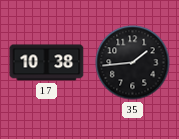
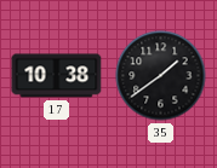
35: 1:44 -> 1:39 (161, 76)
